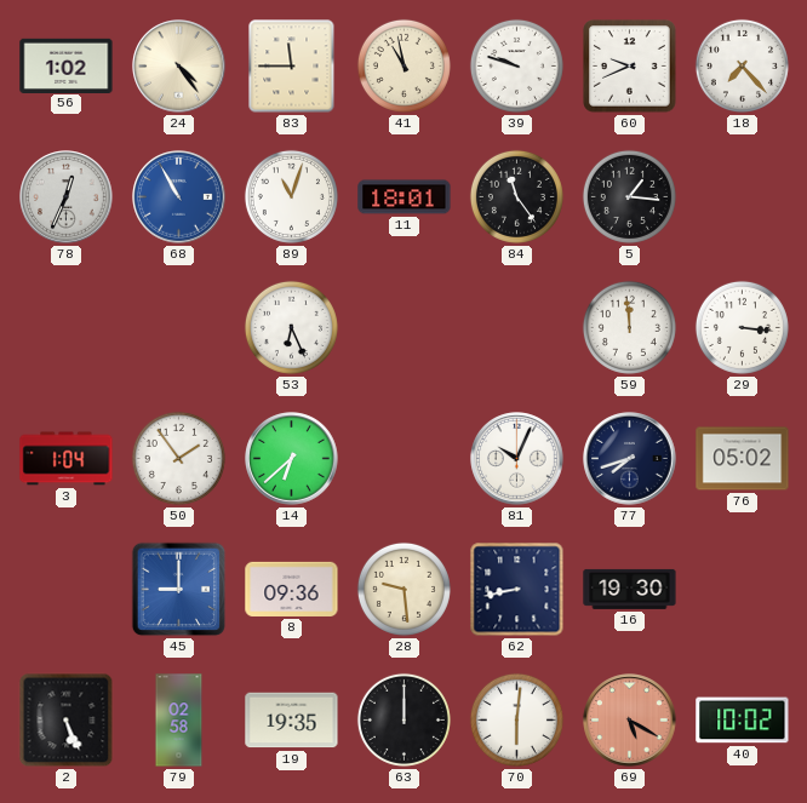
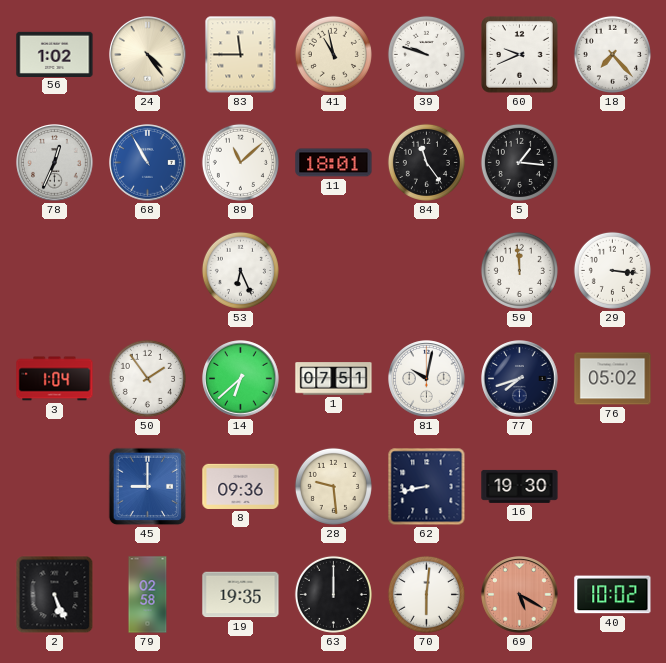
89: 11:03 -> 11:08 (240, 162)
1: none -> 07:51 (334, 379)
81: 10:04 -> 10:02 (427, 379)
